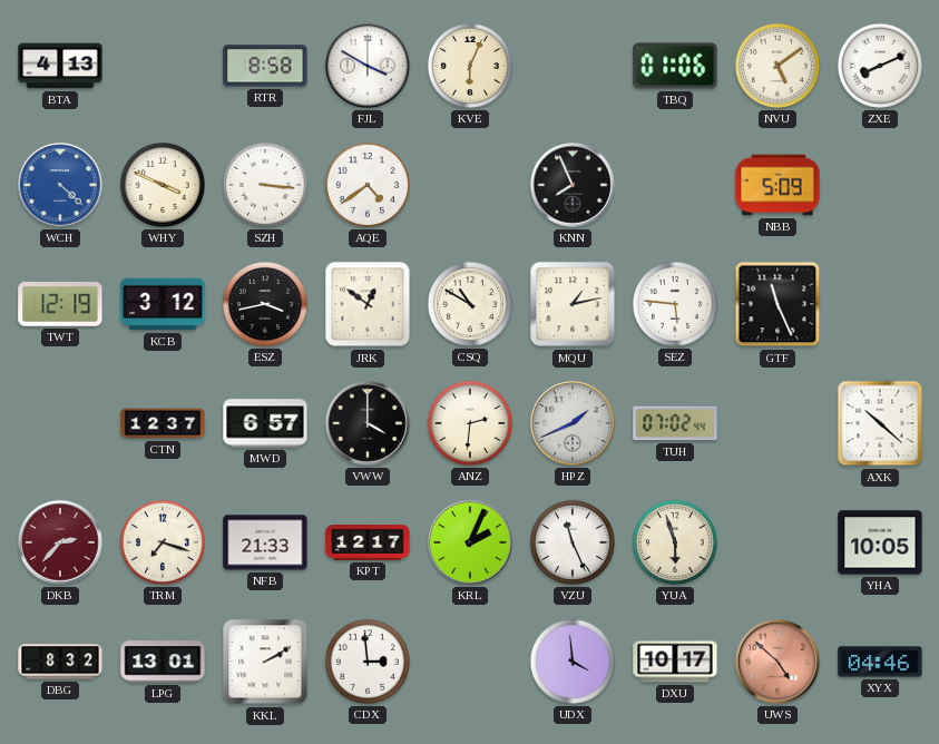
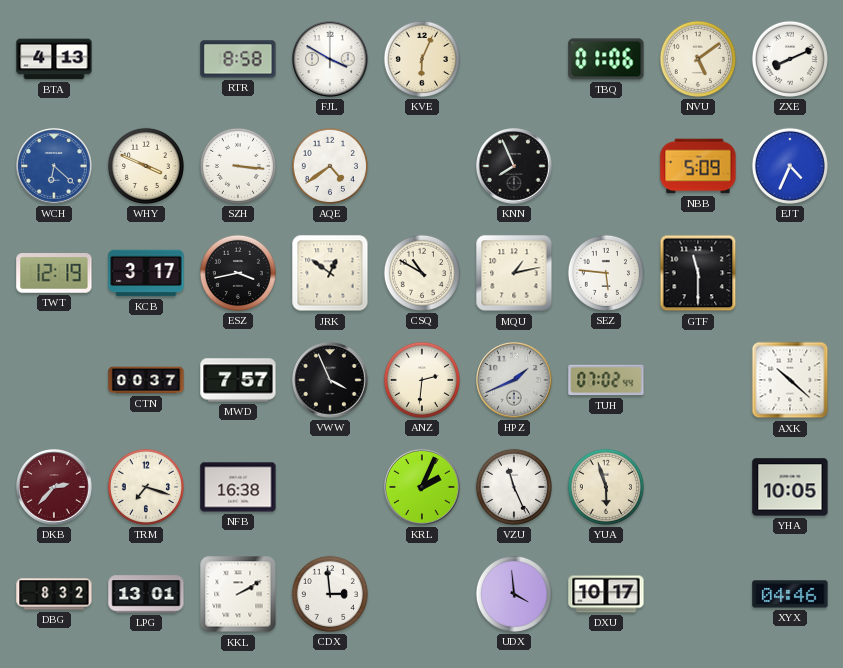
WCH: 4:22 -> 6:22 (54, 166)
EJT: none -> 4:34 (790, 166)
KCB: 3:12 -> 3:17 (146, 273)
GTF: 11:26 -> 11:30 (698, 273)
CTN: 12:37 -> 00:37 (146, 380)
MWD: 6:57 -> 7:57 (238, 380)
VWW: 4:00 -> 3:56 (330, 380)
NFB: 21:33 -> 16:38 (238, 487)
KPT: 12:17 -> none (368, 542)
UWS: 4:52 -> none (777, 662)
